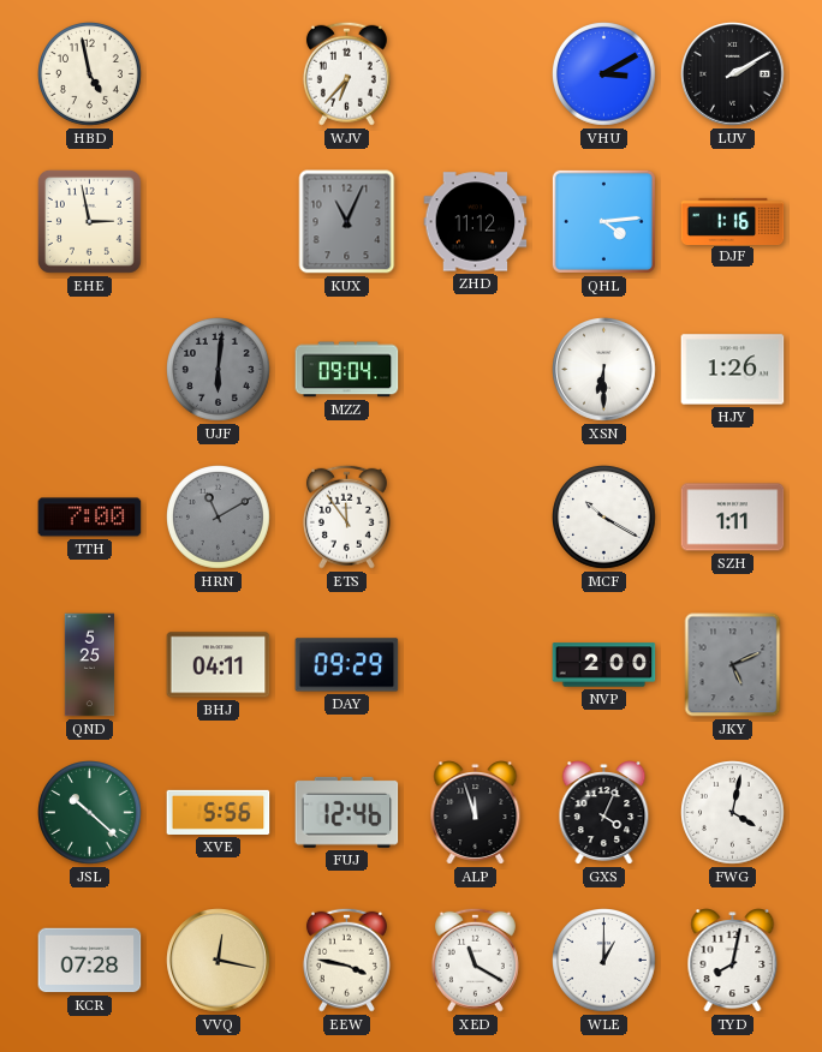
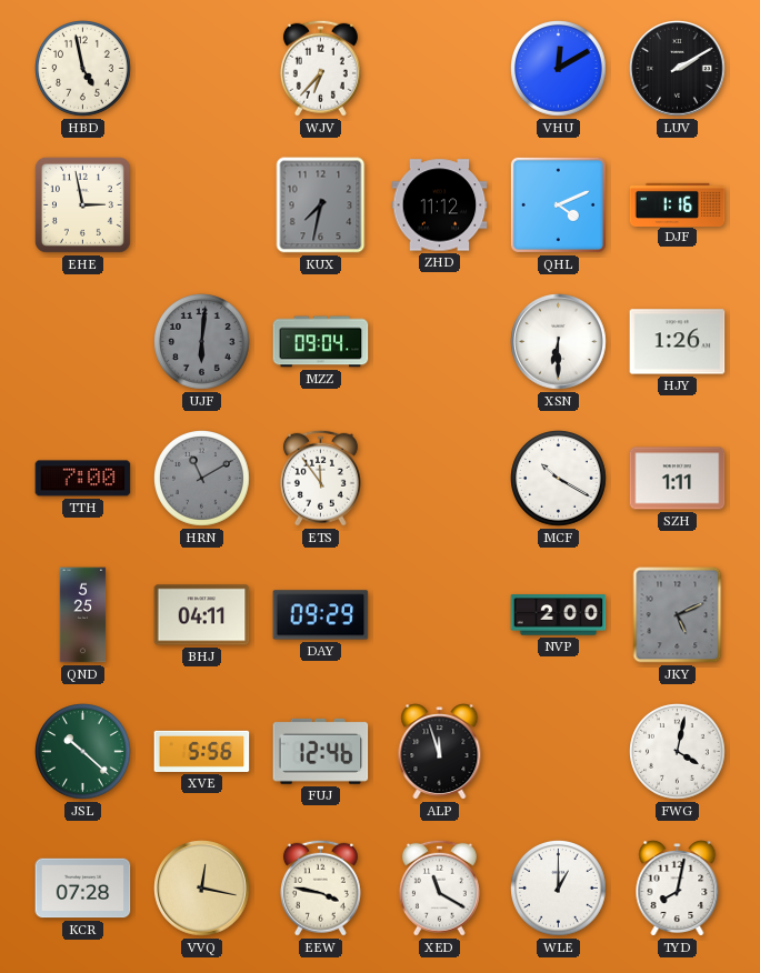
VHU: 3:10 -> 12:10 (559, 69)
KUX: 11:04 -> 7:32 (321, 205)
QHL: 4:14 -> 4:11 (558, 204)
GXS: 4:04 -> none (604, 813)
